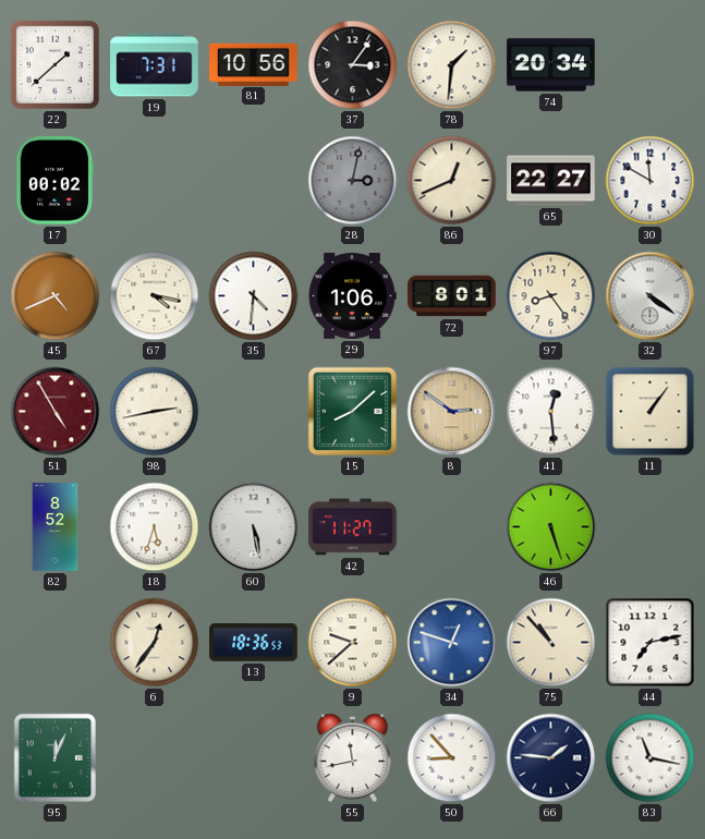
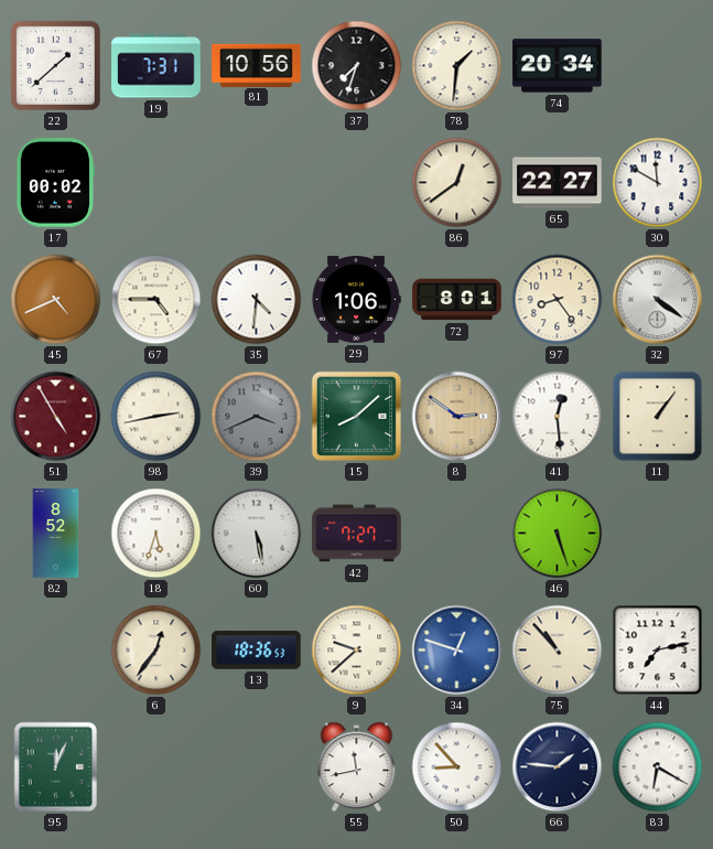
37: 3:06 -> 7:33 (357, 66)
28: 3:02 -> none (353, 181)
86: 12:41 -> 12:39 (457, 183)
67: 4:17 -> 4:45 (156, 300)
39: none -> 3:41 (257, 417)
42: 11:27 -> 7:27 (357, 534)
83: 11:17 -> 6:20 (658, 767)
